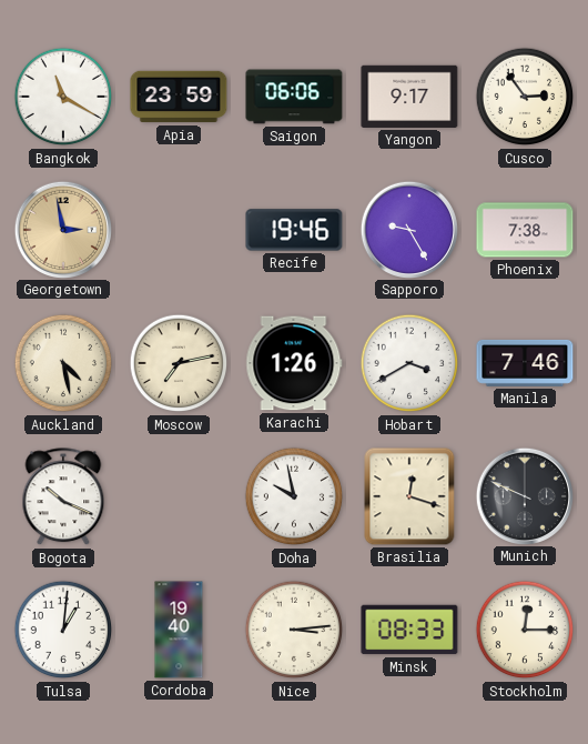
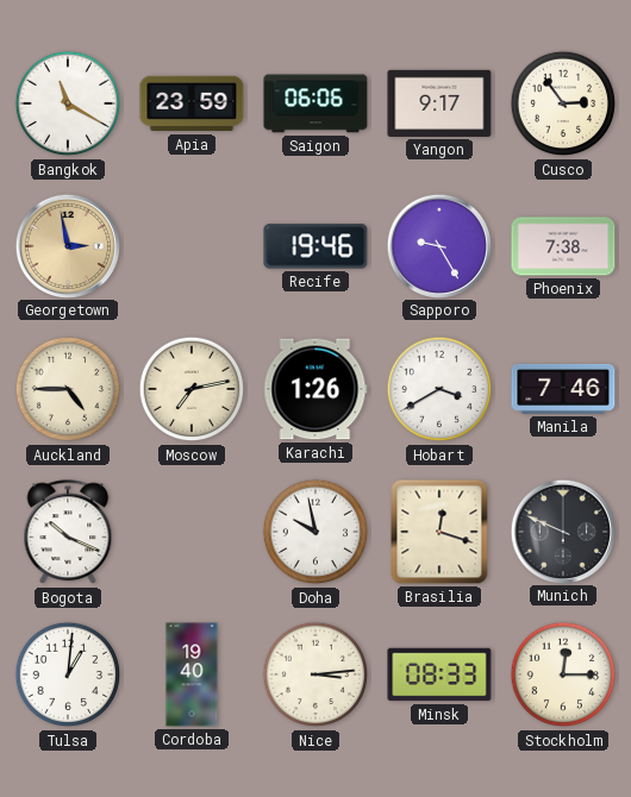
Auckland: 4:28 -> 4:45 (68, 389)
